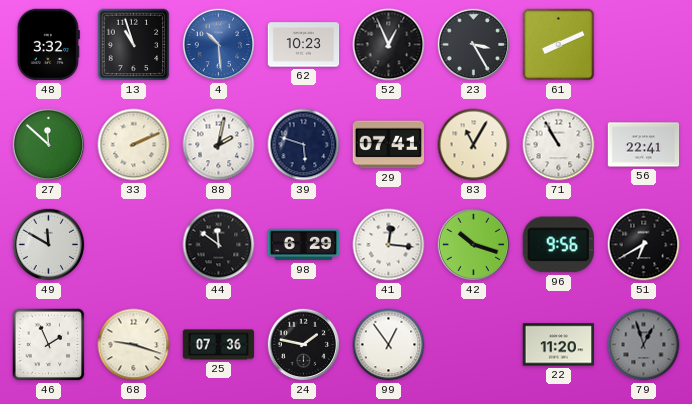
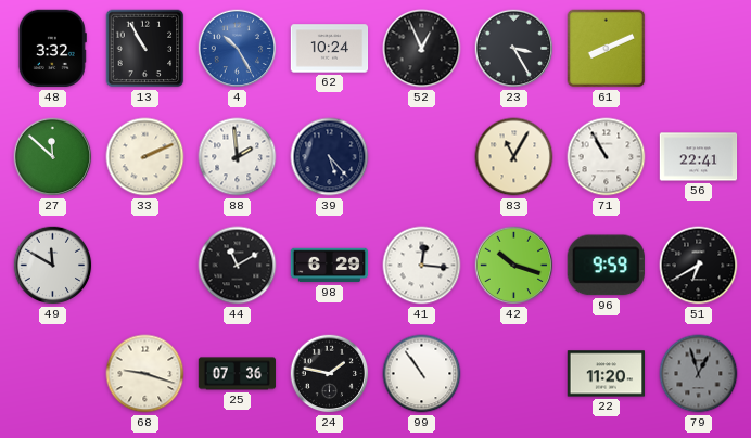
13: 10:57 -> 10:55 (145, 49)
4: 10:29 -> 10:25 (238, 49)
62: 10:23 -> 10:24 (330, 49)
88: 2:02 -> 1:59 (238, 157)
39: 5:48 -> 5:23 (330, 157)
29: 07:41 -> none (389, 145)
44: 11:51 -> 11:10 (238, 266)
96: 9:56 -> 9:59 (606, 266)
46: 1:56 -> none (49, 345)
99: 12:54 -> 10:54 (422, 374)
